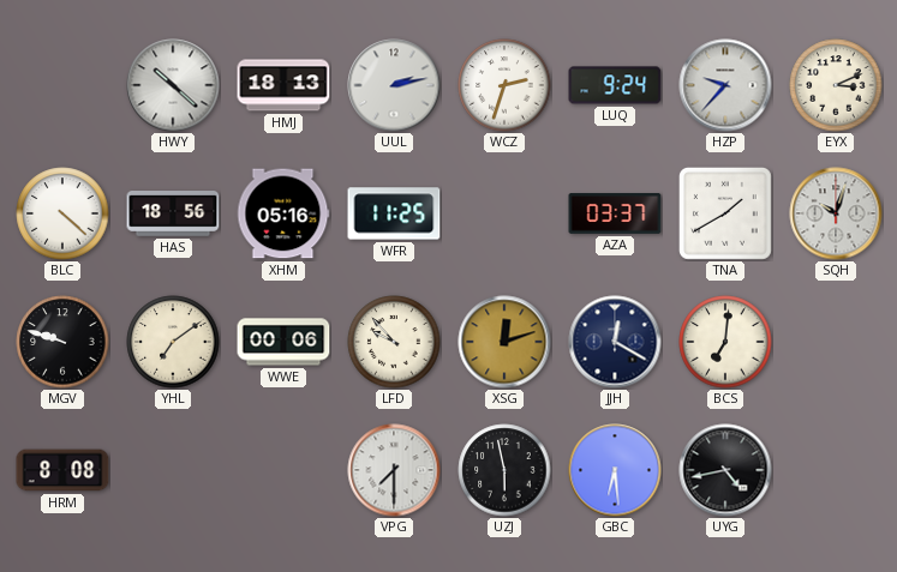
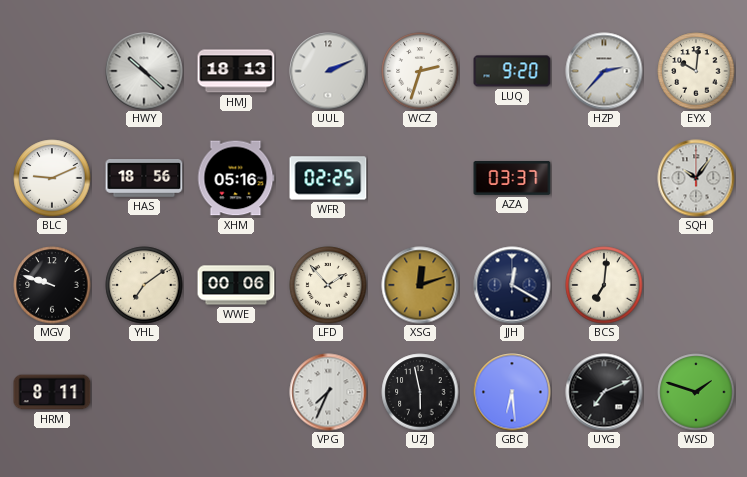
UUL: 2:13 -> 2:11 (328, 71)
LUQ: 9:24 -> 9:20 (512, 71)
HZP: 9:37 -> 2:37 (604, 71)
EYX: 3:11 -> 10:01 (696, 71)
BLC: 4:22 -> 9:11 (52, 178)
WFR: 11:25 -> 02:25 (328, 178)
TNA: 1:40 -> none (725, 213)
SQH: 10:03 -> 10:06 (696, 178)
LFD: 9:53 -> 1:53 (328, 285)
HRM: 8:08 -> 8:11 (52, 392)
VPG: 7:30 -> 7:34 (328, 392)
UYG: 4:43 -> 7:11 (604, 392)
WSD: none -> 1:48 (696, 392)
